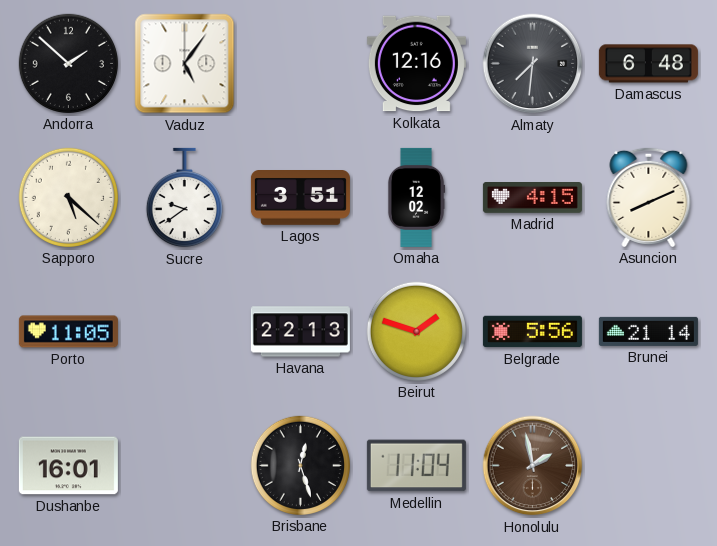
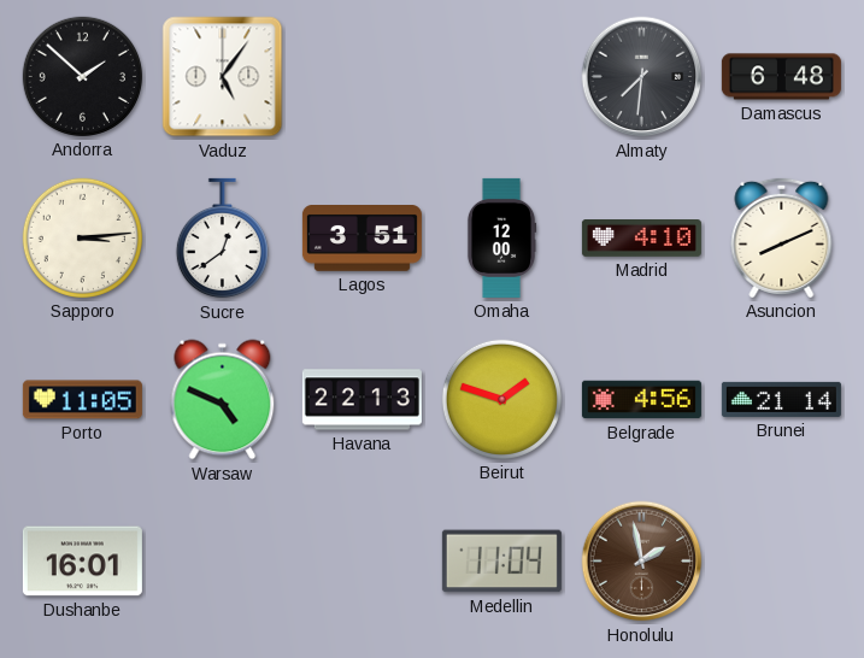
Kolkata: 12:16 -> none (416, 64)
Sapporo: 5:22 -> 3:14 (82, 237)
Sucre: 9:39 -> 12:39 (222, 239)
Omaha: 12:02 -> 12:00 (501, 237)
Madrid: 4:15 -> 4:10 (641, 239)
Warsaw: none -> 4:49 (223, 400)
Belgrade: 5:56 -> 4:56 (641, 400)
Brisbane: 12:27 -> none (300, 465)
